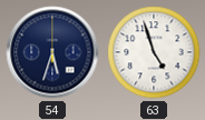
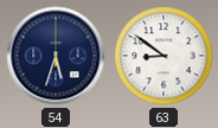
63: 4:57 -> 8:51 (163, 56)
